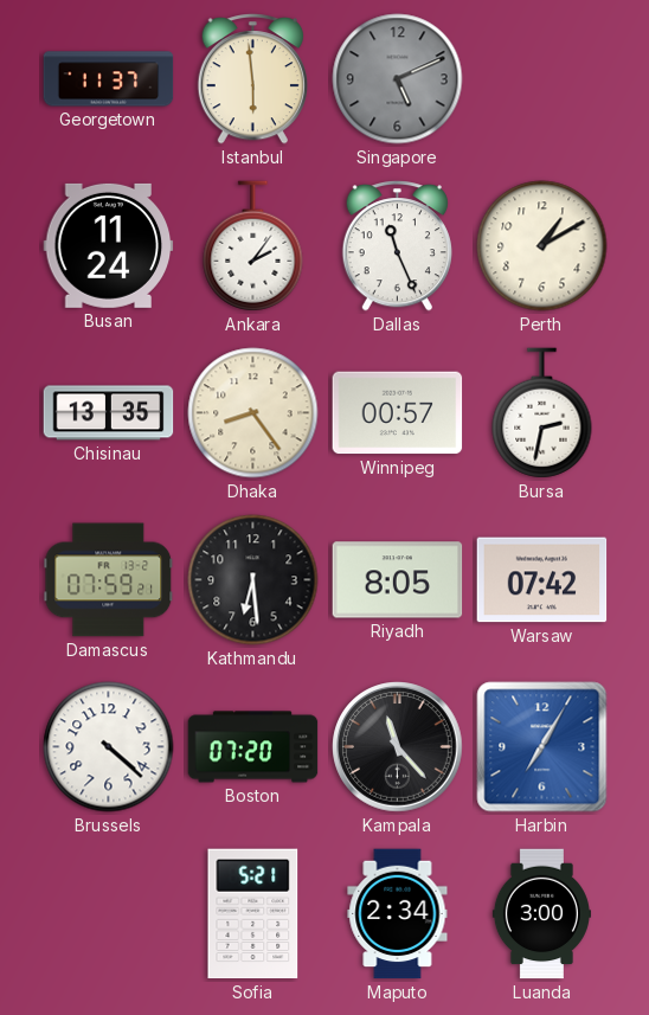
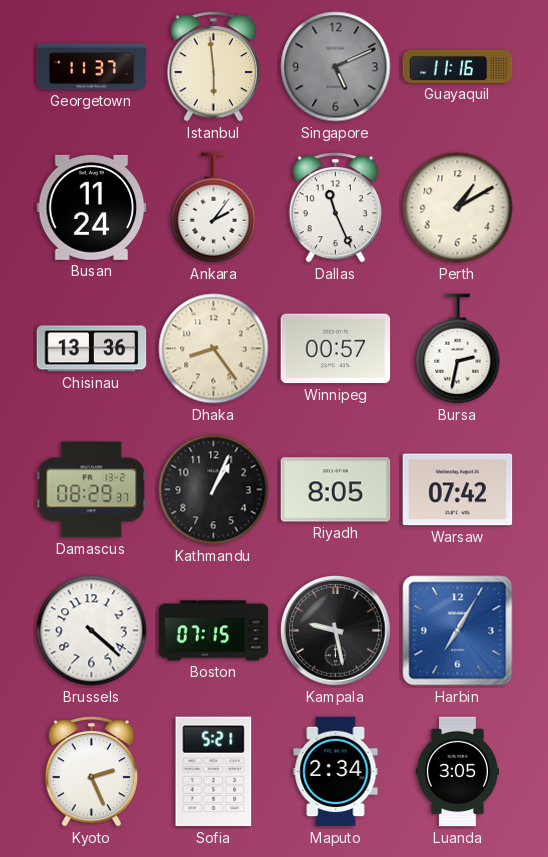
Guayaquil: none -> 11:16 (458, 66)
Chisinau: 13:35 -> 13:36 (92, 349)
Damascus: 07:59 -> 08:29 (92, 490)
Kathmandu: 6:29 -> 1:04 (214, 490)
Boston: 07:20 -> 07:15 (214, 631)
Kampala: 11:23 -> 9:28 (336, 631)
Kyoto: none -> 2:26 (91, 772)
Luanda: 3:00 -> 3:05 (457, 772)
